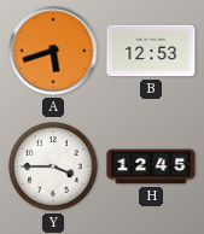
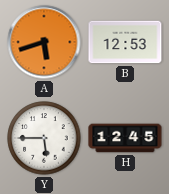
Y: 3:45 -> 5:45 (44, 138)
